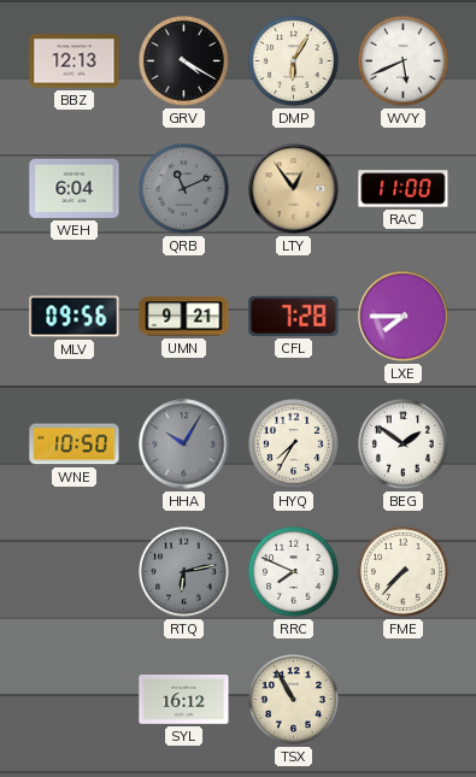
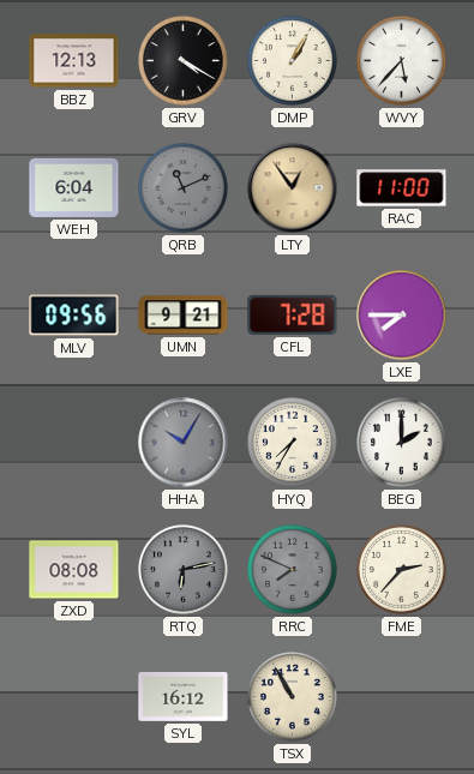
DMP: 6:05 -> 1:05 (293, 61)
WVY: 5:41 -> 5:37 (402, 61)
WNE: 10:50 -> none (75, 445)
BEG: 1:51 -> 2:00 (402, 443)
ZXD: none -> 08:08 (74, 570)
RRC dial: white -> grey (293, 570)
FME: 7:37 -> 2:37 (402, 570)
